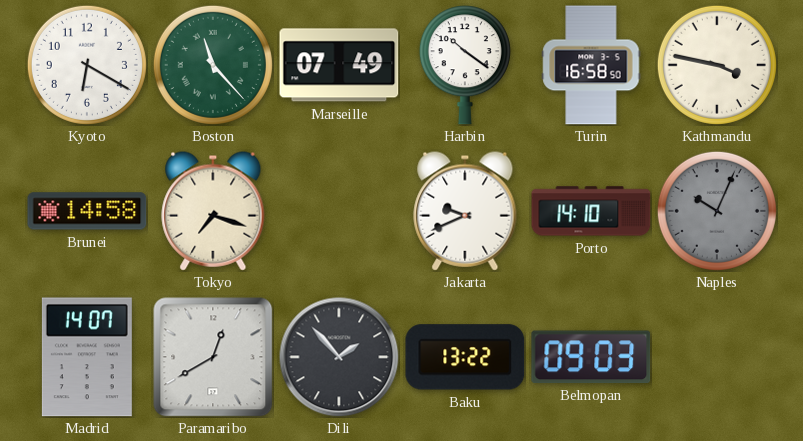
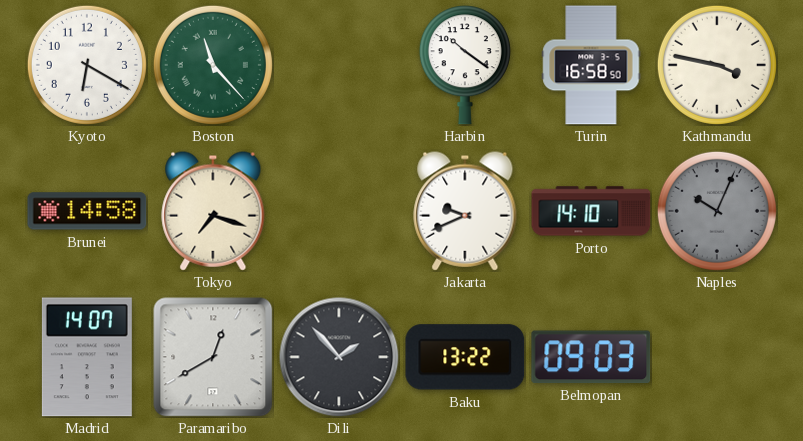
Marseille: 07:49 -> none (339, 65)
